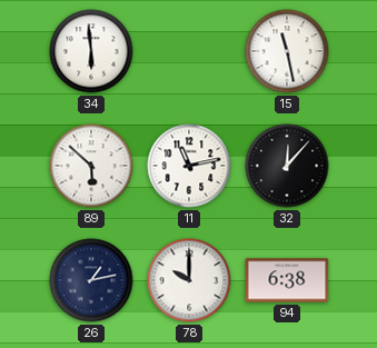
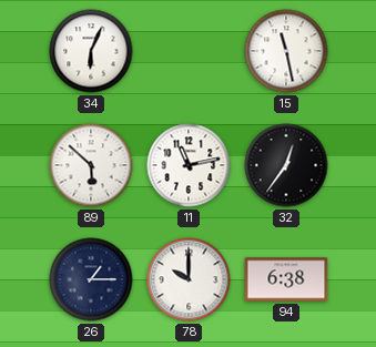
34: 5:59 -> 6:04 (91, 51)
32: 12:07 -> 12:36 (286, 165)
26: 1:13 -> 1:15 (91, 279)
